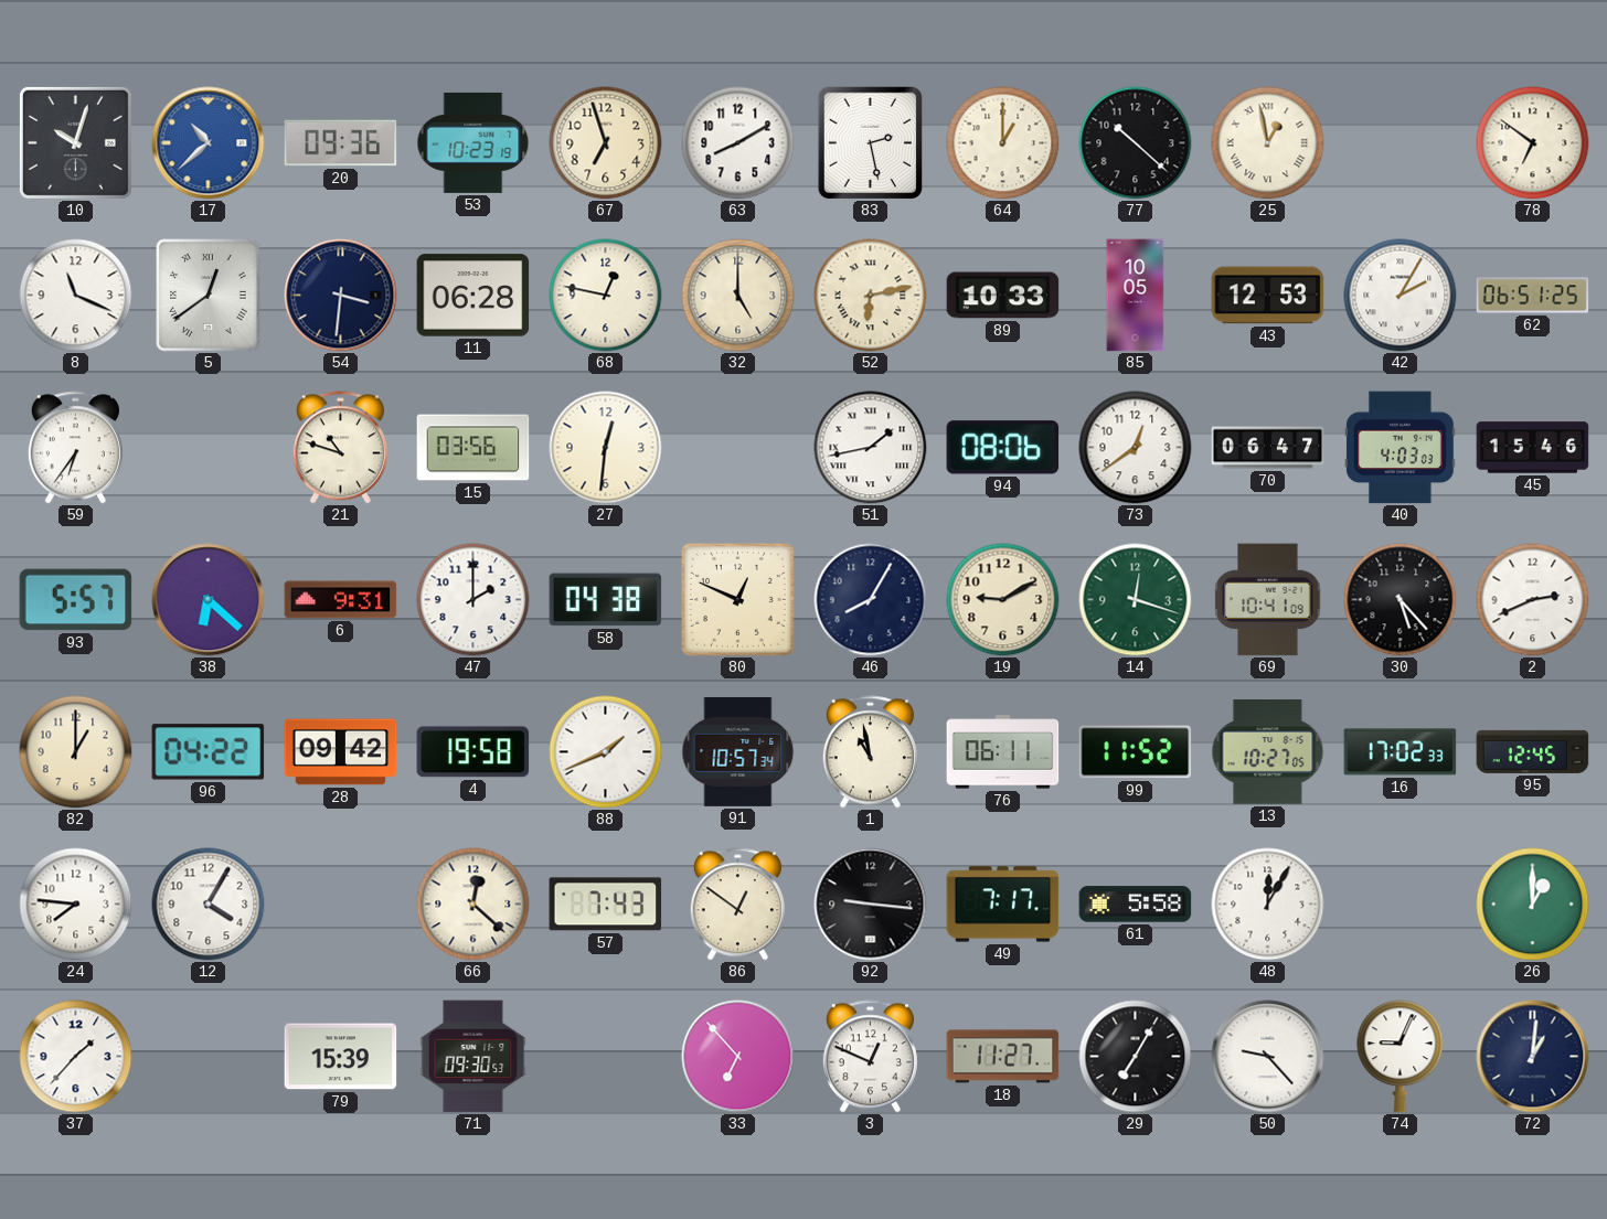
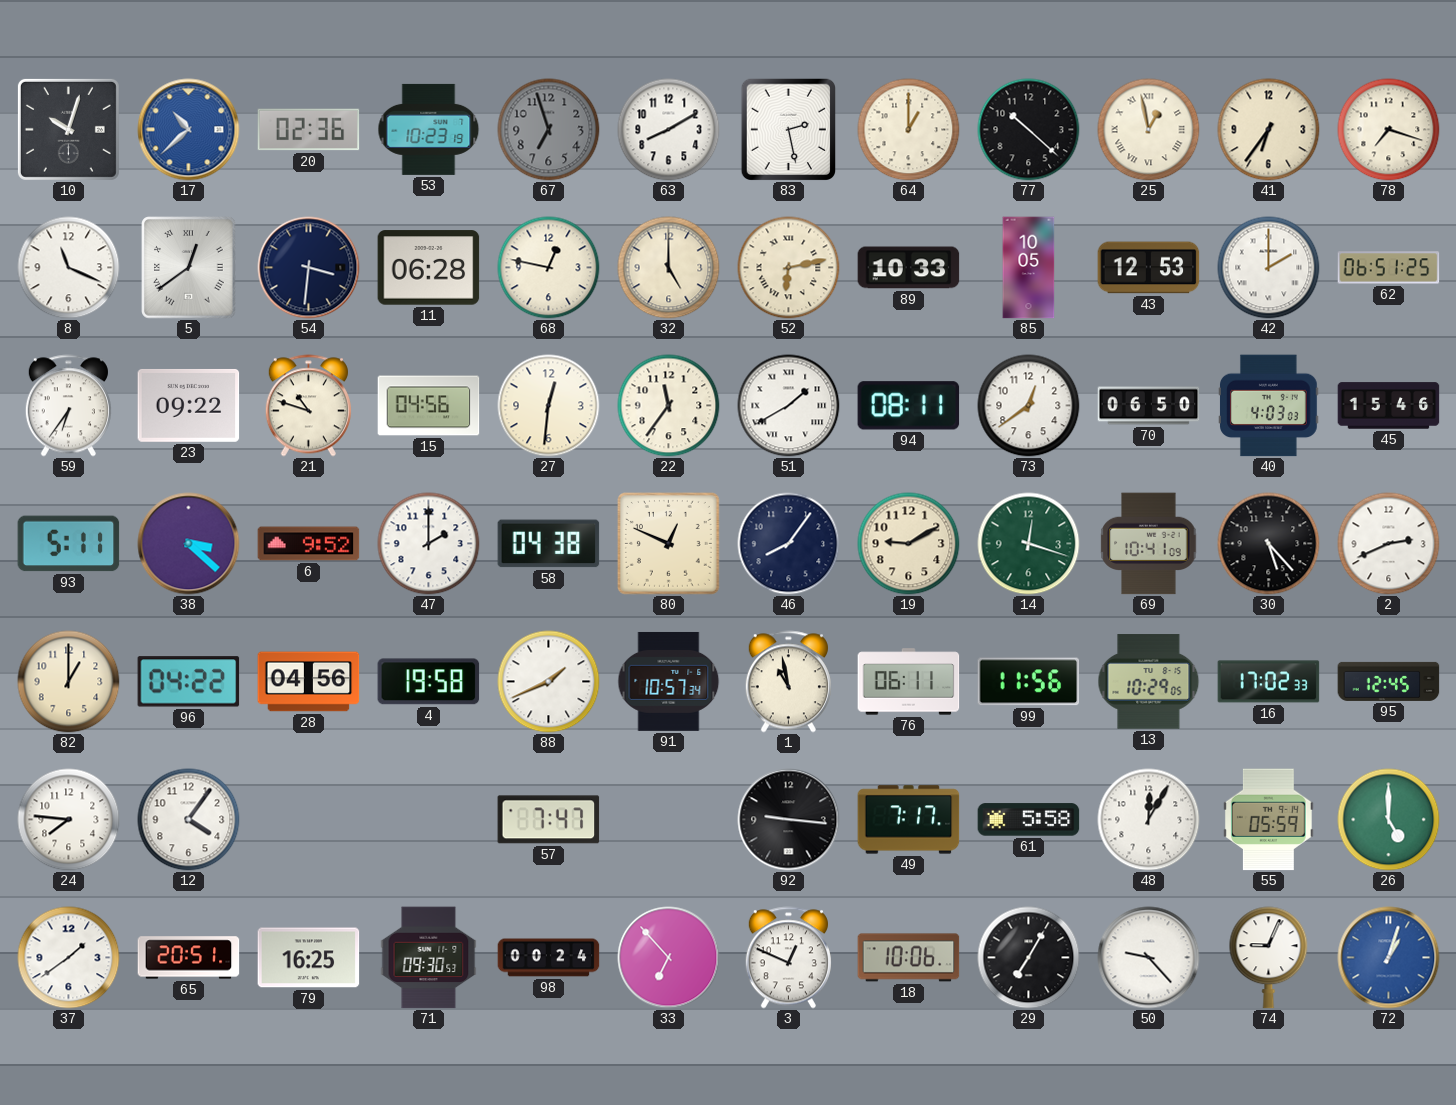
20: 09:36 -> 02:36 (309, 130)
67 dial: cream -> grey (549, 130)
41: none -> 6:36 (1269, 130)
78: 6:51 -> 7:18 (1389, 130)
42: 2:05 -> 2:00 (1269, 268)
23: none -> 09:22 (189, 405)
15: 03:56 -> 04:56 (429, 406)
22: none -> 11:36 (669, 406)
51: 1:43 -> 1:40 (789, 406)
94: 08:06 -> 08:11 (909, 406)
70: 06:47 -> 06:50 (1149, 406)
93: 5:57 -> 5:11 (69, 544)
38: 6:22 -> 3:22 (189, 544)
6: 9:31 -> 9:52 (309, 544)
46: 8:05 -> 8:06 (789, 544)
28: 09:42 -> 04:56 (309, 682)
99: 11:52 -> 11:56 (1029, 682)
13: 10:27 -> 10:29 (1149, 682)
12: 4:05 -> 4:06 (189, 820)
66: 12:22 -> none (473, 905)
57: 7:43 -> 7:47 (549, 820)
86: 12:51 -> none (737, 905)
55: none -> 05:59 (1268, 820)
26: 1:00 -> 5:00 (1389, 820)
37: 1:37 -> 1:39 (69, 958)
65: none -> 20:51 (189, 958)
79: 15:39 -> 16:25 (309, 958)
98: none -> 00:24 (549, 958)
18: 11:27 -> 10:06 (909, 958)
72: 1:01 -> 1:03 (1389, 958)
72 dial: navy -> blue (1389, 958)
